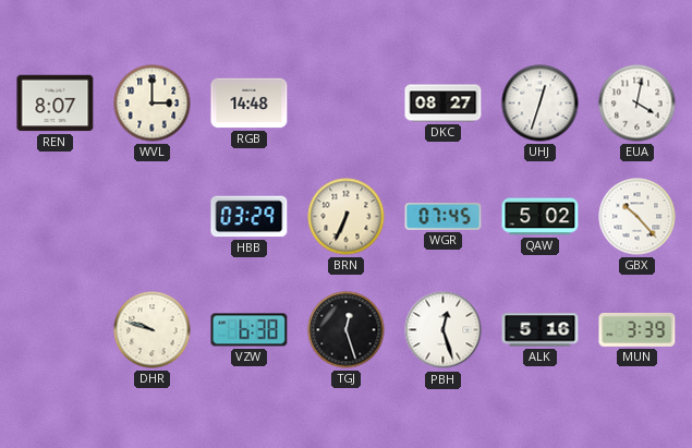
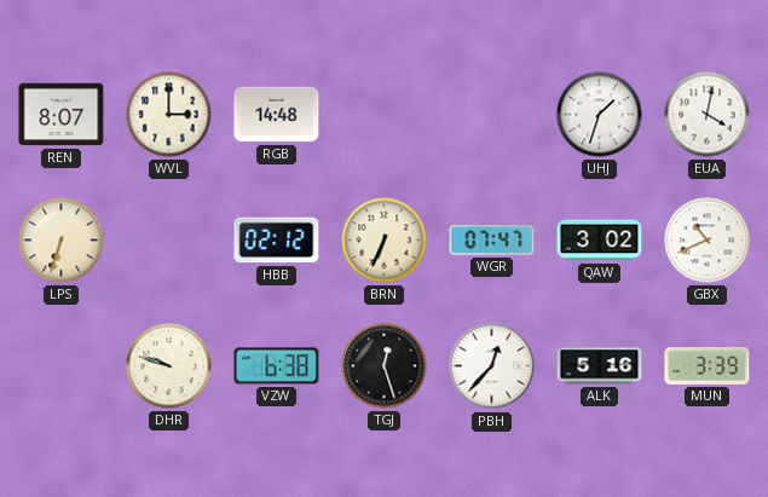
DKC: 08:27 -> none (444, 104)
UHJ: 12:33 -> 1:33 (600, 115)
LPS: none -> 6:33 (62, 241)
HBB: 03:29 -> 02:12 (277, 241)
WGR: 07:45 -> 07:47 (492, 241)
QAW: 5:02 -> 3:02 (600, 241)
GBX: 10:23 -> 10:41 (708, 241)
PBH: 12:27 -> 12:37 (492, 366)
